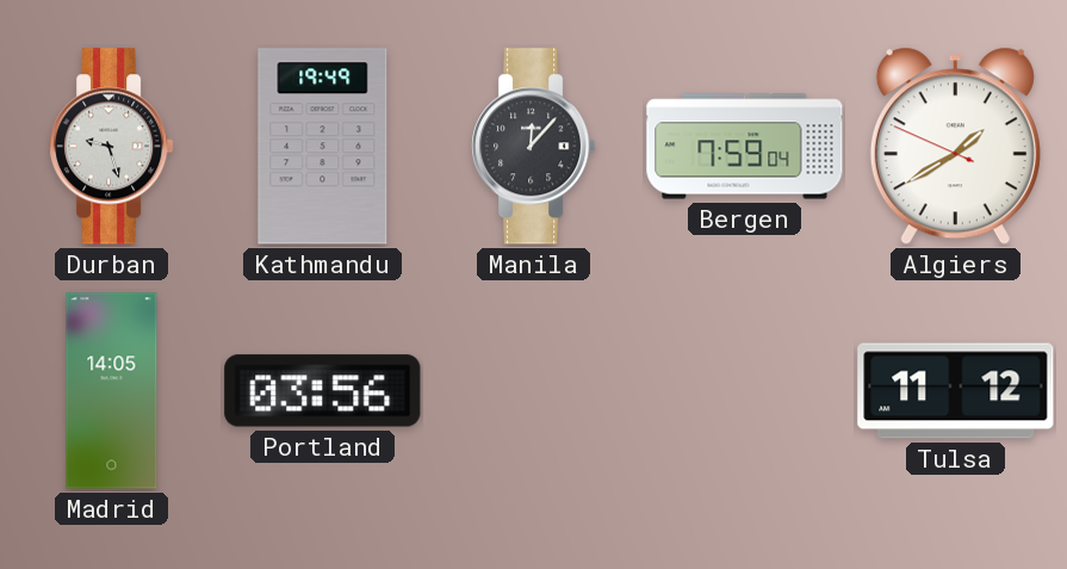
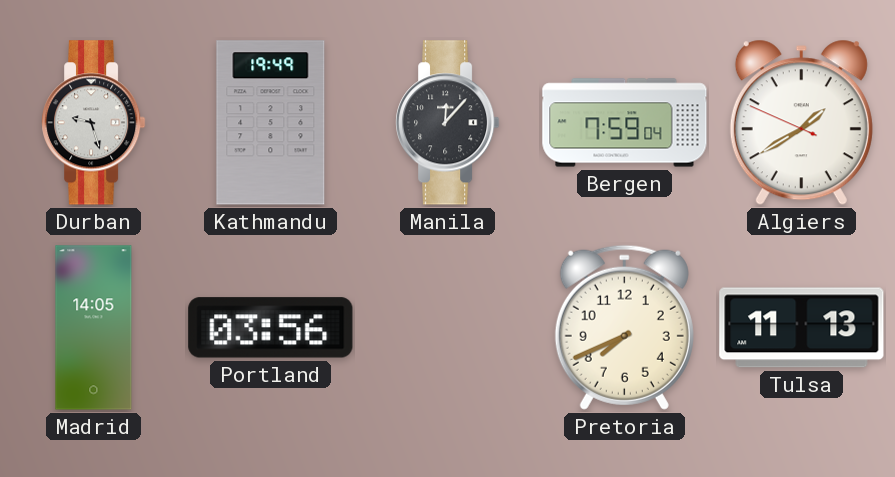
Pretoria: none -> 7:41 (624, 327)
Tulsa: 11:12 -> 11:13 (802, 328)
